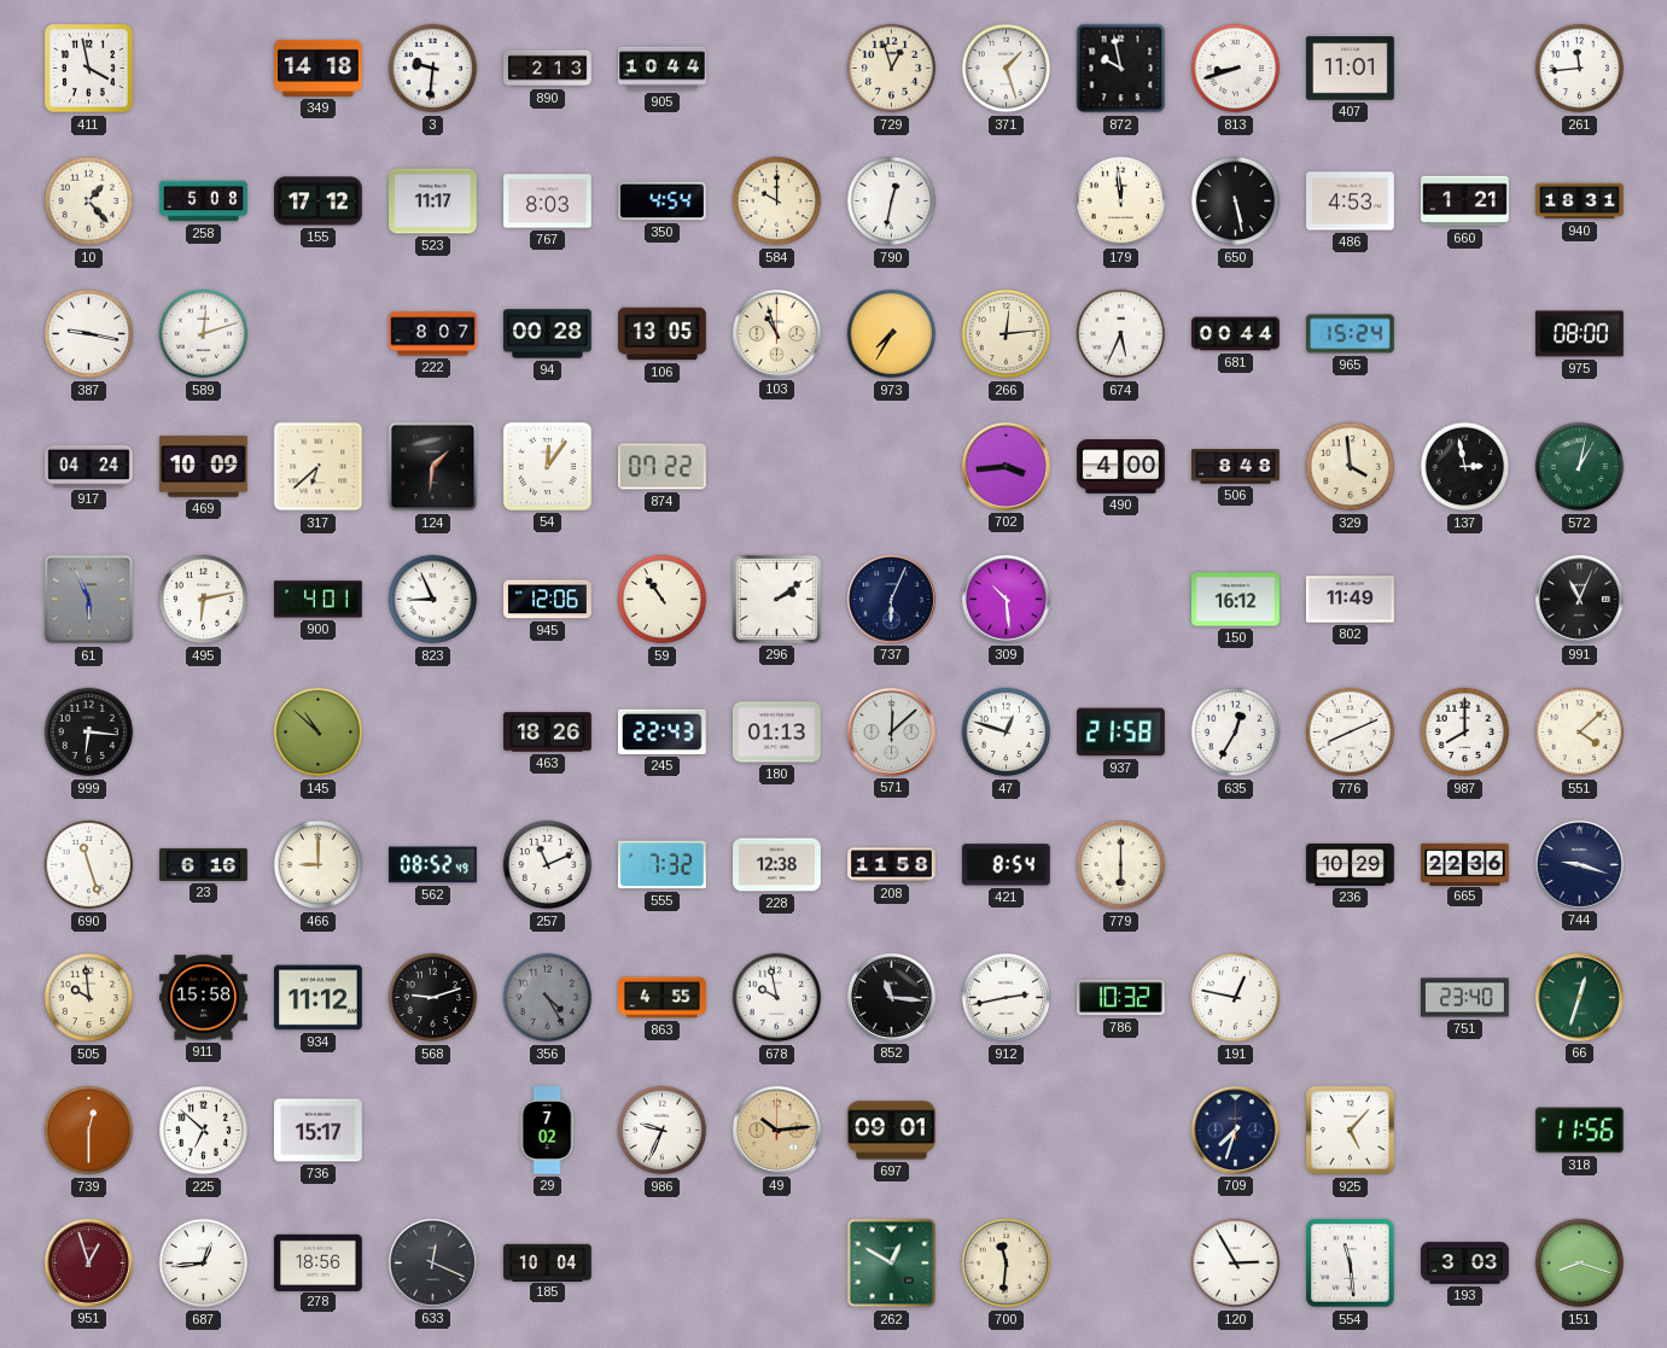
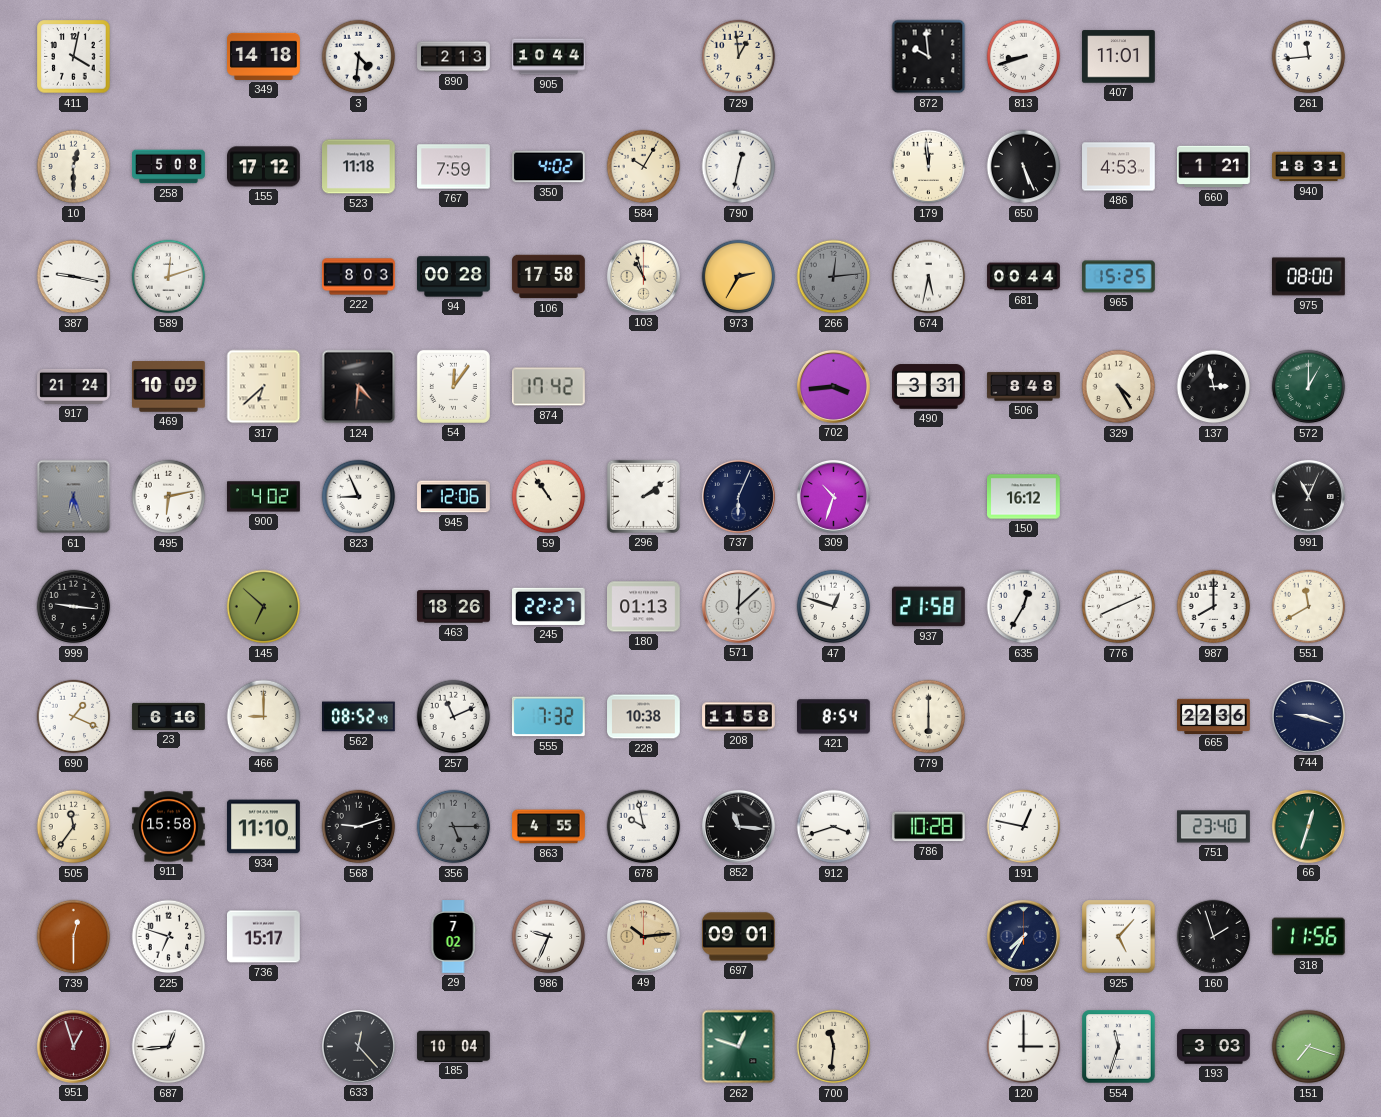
411: 3:58 -> 4:02 (74, 57)
3: 9:31 -> 4:31 (359, 57)
729: 12:57 -> 12:59 (739, 57)
371: 1:27 -> none (1007, 69)
872: 9:58 -> 9:59 (929, 57)
10: 1:23 -> 12:30 (74, 167)
523: 11:17 -> 11:18 (359, 167)
767: 8:03 -> 7:59 (454, 167)
350: 4:54 -> 4:02 (549, 167)
584: 10:00 -> 10:05 (644, 167)
650: 5:28 -> 5:26 (1024, 167)
222: 8:07 -> 8:03 (359, 277)
106: 13:05 -> 17:58 (549, 277)
973: 7:35 -> 2:35 (739, 277)
266 dial: cream -> grey (834, 277)
674: 5:34 -> 5:32 (929, 277)
965: 15:24 -> 15:25 (1119, 277)
917: 04:24 -> 21:24 (74, 386)
124: 1:31 -> 4:31 (359, 387)
874: 07:22 -> 17:42 (549, 387)
490: 4:00 -> 3:31 (929, 387)
329: 3:59 -> 4:25 (1119, 387)
572: 1:02 -> 1:00 (1309, 387)
61: 5:56 -> 6:27 (74, 497)
900: 4:01 -> 4:02 (264, 497)
309: 10:29 -> 10:33 (833, 496)
802: 11:49 -> none (1351, 600)
999: 6:16 -> 9:16 (74, 607)
145: 10:52 -> 6:52 (264, 607)
245: 22:43 -> 22:27 (549, 606)
551: 4:08 -> 11:40 (1309, 607)
690: 11:27 -> 1:19 (74, 717)
228: 12:38 -> 10:38 (644, 717)
236: 10:29 -> none (1351, 864)
505: 9:59 -> 11:36 (74, 827)
934: 11:12 -> 11:10 (264, 827)
356: 4:25 -> 5:15 (454, 827)
912: 2:43 -> 3:42 (834, 827)
786: 10:32 -> 10:28 (929, 827)
225: 6:52 -> 6:48 (169, 937)
709: 7:33 -> 7:35 (1023, 936)
160: none -> 1:57 (1214, 937)
278: 18:56 -> none (319, 1262)
633: 12:19 -> 12:23 (358, 1046)
262: 12:50 -> 12:48 (739, 1047)
120: 2:55 -> 3:00 (1024, 1047)
554: 11:29 -> 11:33 (1119, 1047)
151: 8:18 -> 7:18 (1309, 1047)
